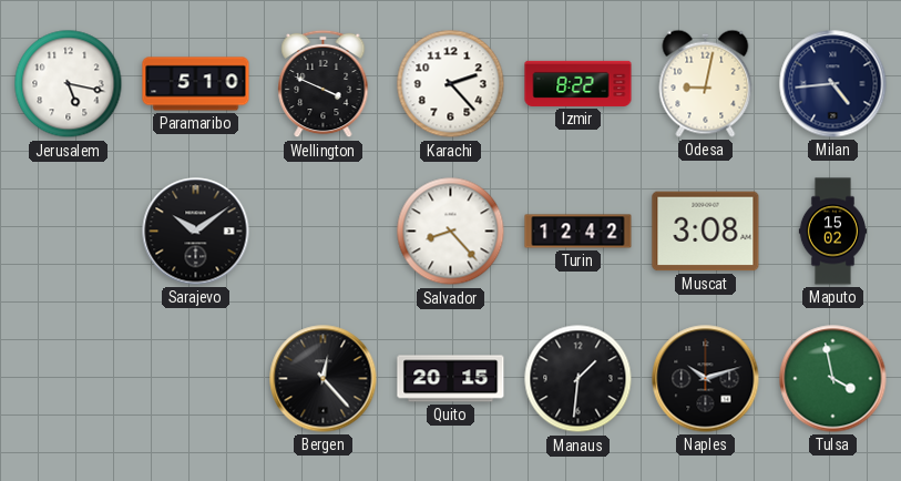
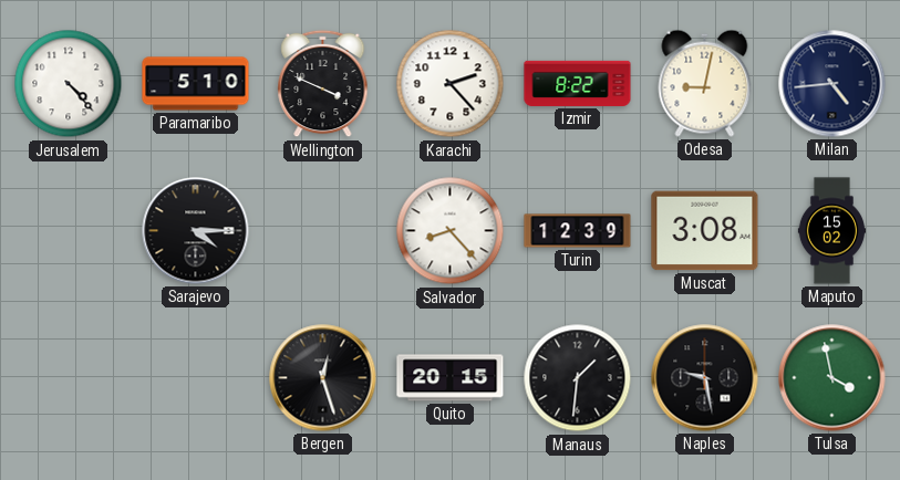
Jerusalem: 5:17 -> 4:23 (69, 84)
Sarajevo: 10:09 -> 4:15 (196, 231)
Turin: 12:42 -> 12:39 (578, 231)
Bergen: 12:23 -> 12:27 (323, 378)
Naples: 10:12 -> 9:28 (705, 378)
